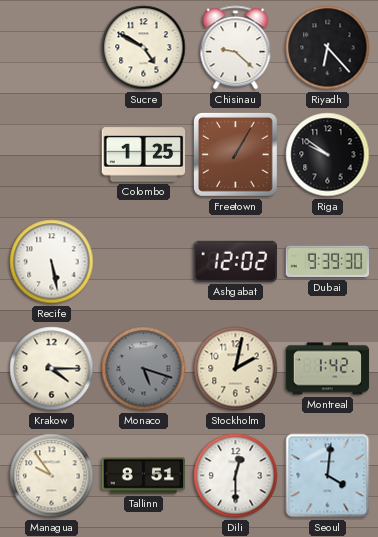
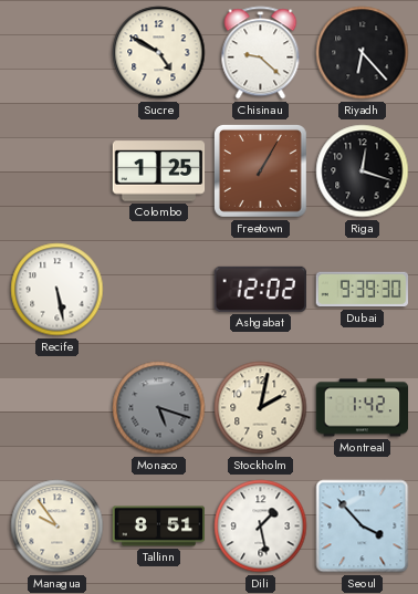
Riga: 9:51 -> 12:18 (363, 171)
Krakow: 4:15 -> none (52, 369)
Dili: 12:30 -> 1:28 (261, 527)
Seoul: 4:01 -> 3:53 (363, 527)
